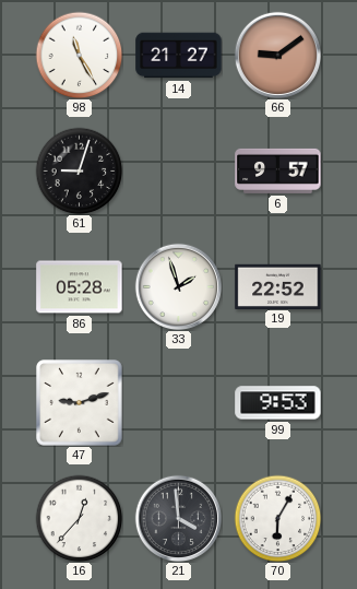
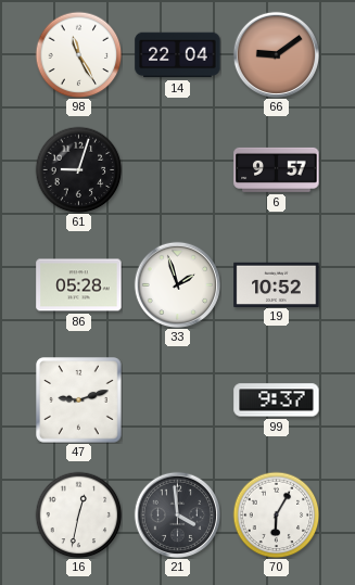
14: 21:27 -> 22:04 (178, 55)
19: 22:52 -> 10:52 (277, 284)
99: 9:53 -> 9:37 (277, 400)
16: 12:37 -> 12:32 (78, 514)
